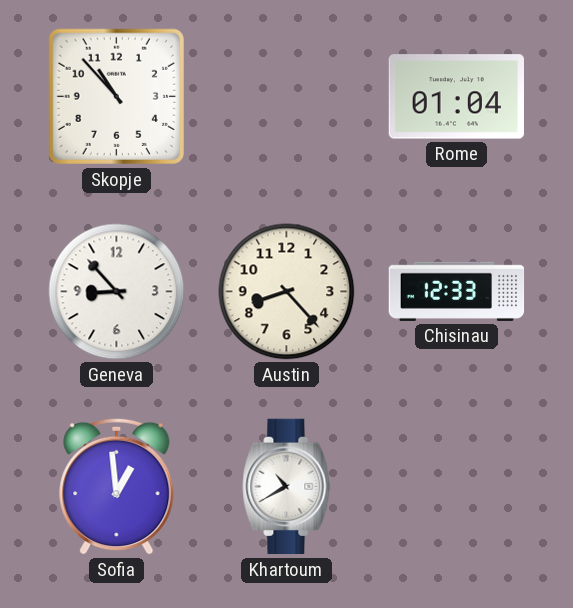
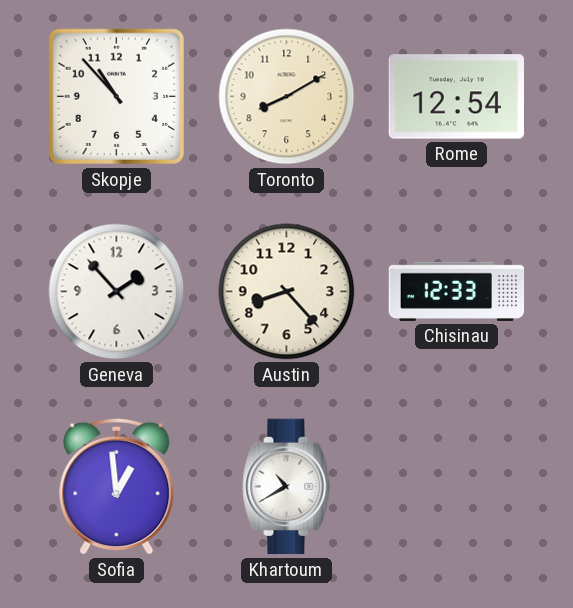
Toronto: none -> 8:10 (287, 97)
Rome: 01:04 -> 12:54 (456, 97)
Geneva: 8:53 -> 1:53 (117, 292)
